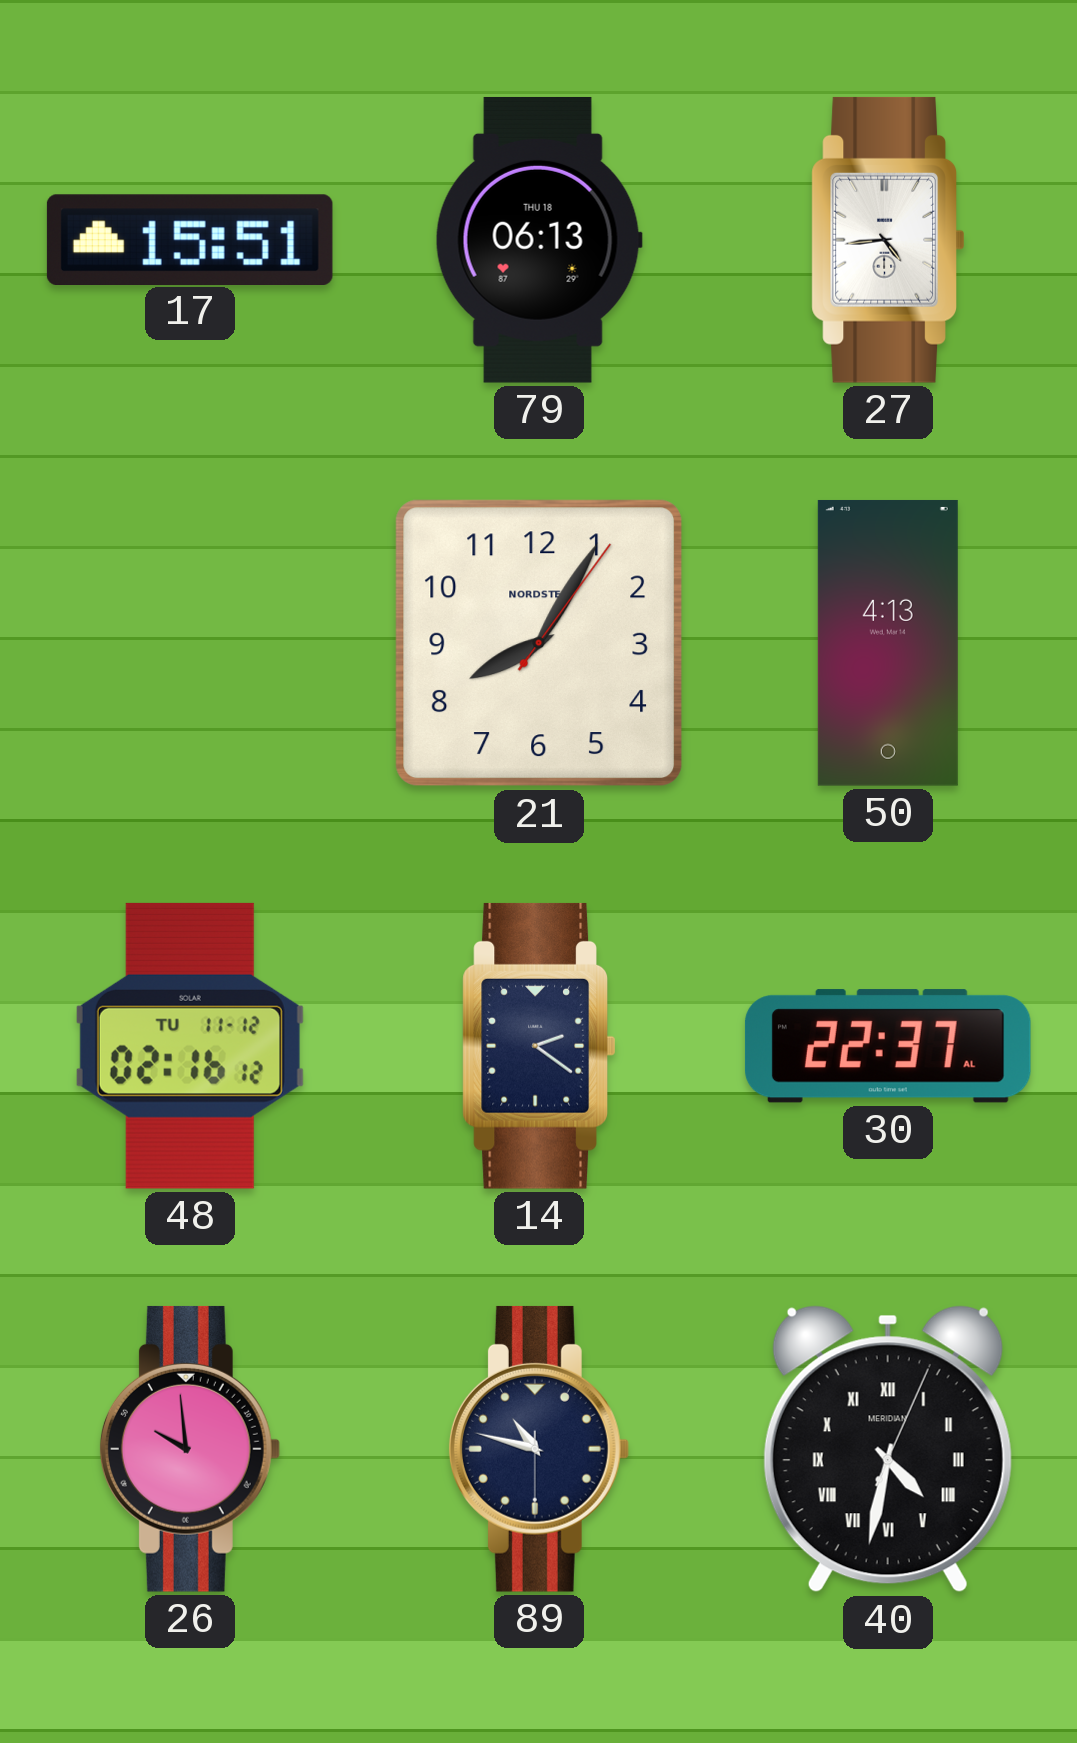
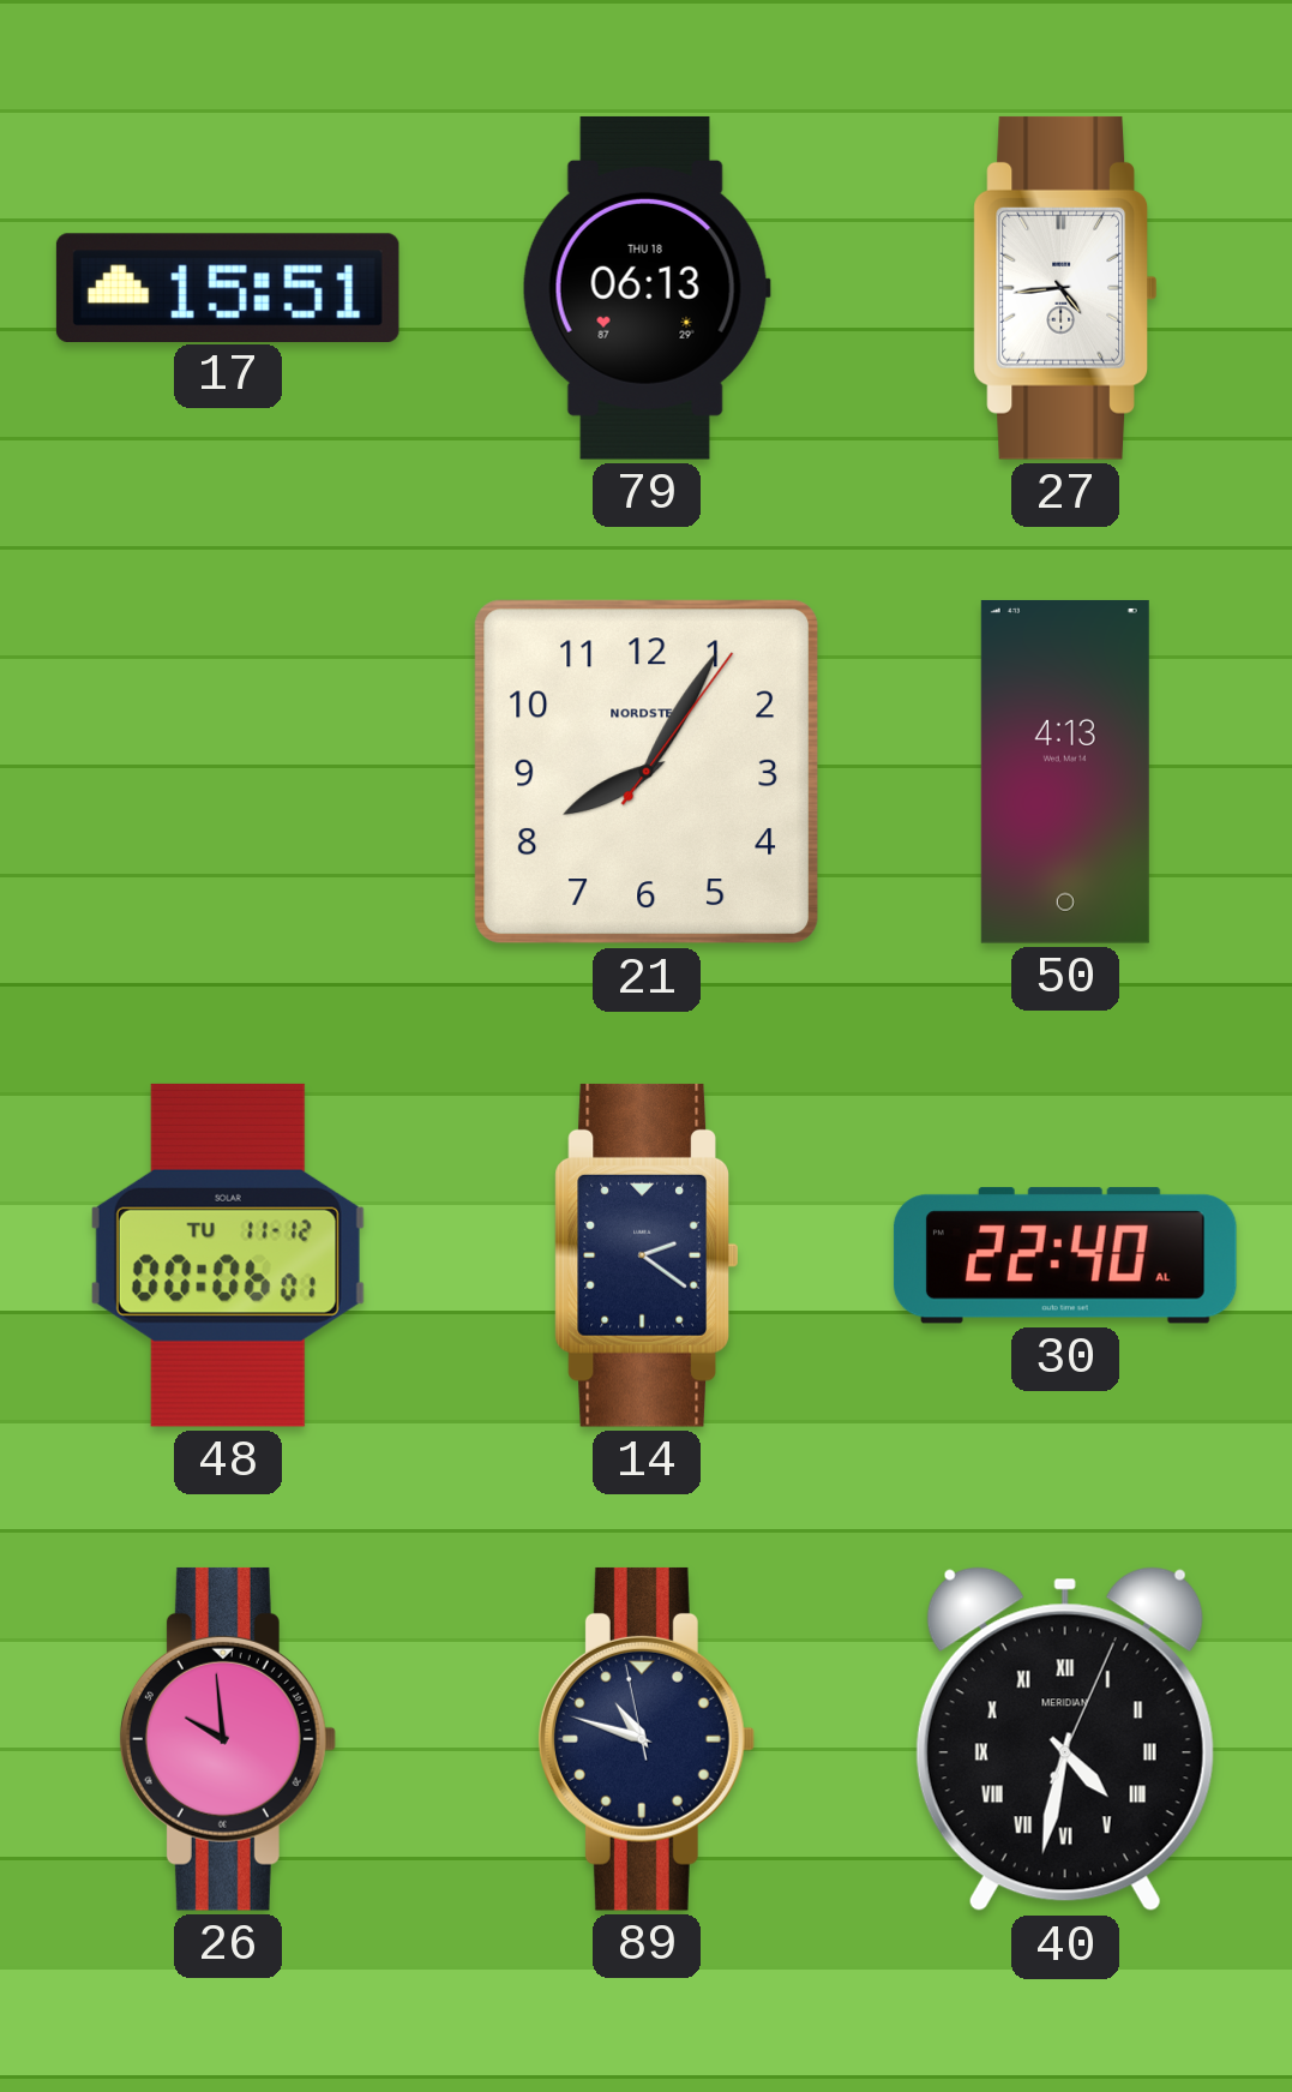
48: 02:16 -> 00:06 (228, 1255)
30: 22:37 -> 22:40 (1065, 1255)
89: 10:47:30 -> 10:47:58 (645, 1739)
